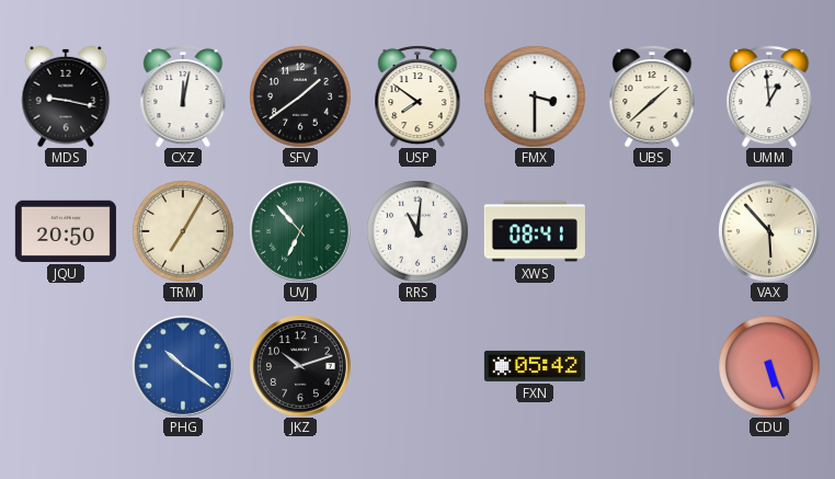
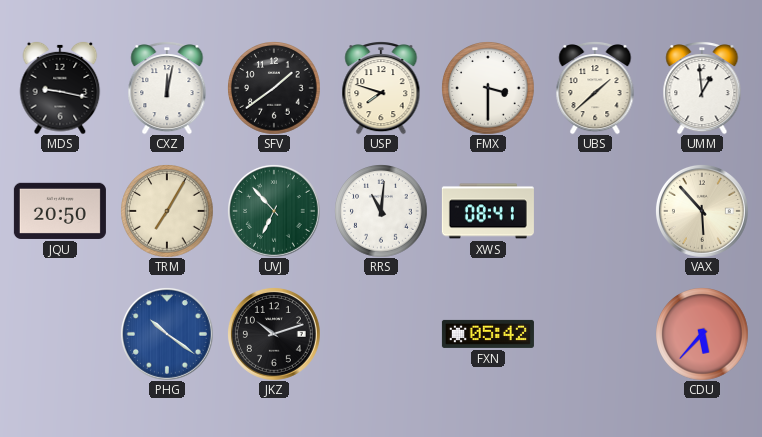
USP: 7:51 -> 7:48 (381, 88)
CDU: 5:26 -> 5:37 (702, 334)
